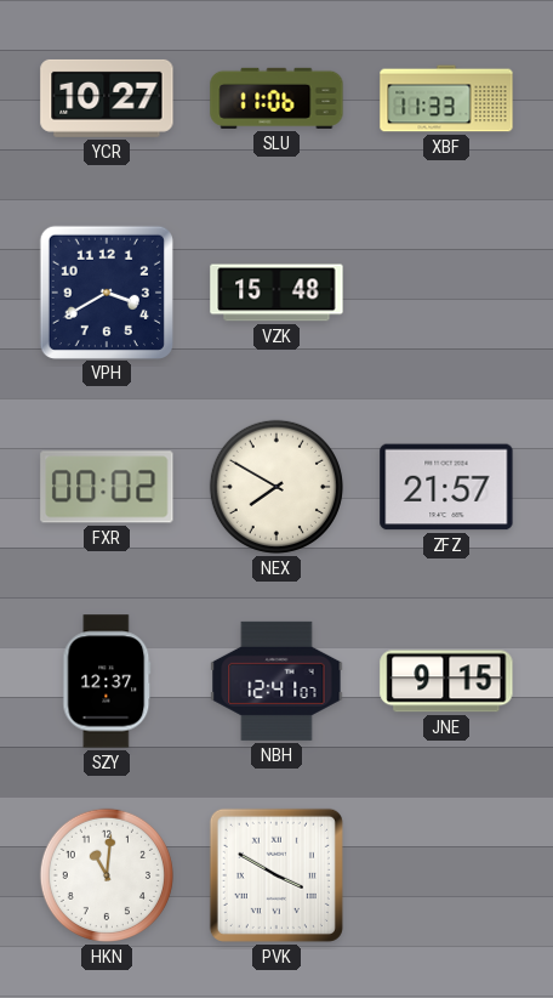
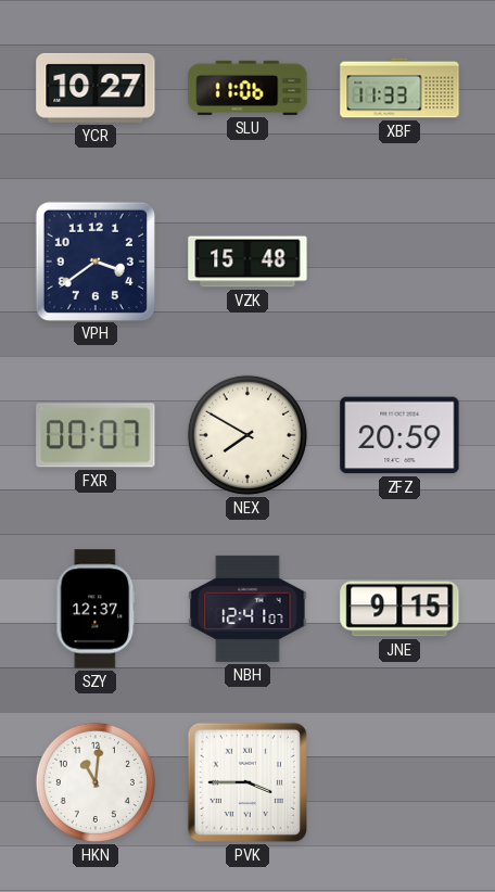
VPH: 3:40 -> 3:39 (94, 260)
FXR: 00:02 -> 00:07 (96, 435)
ZFZ: 21:57 -> 20:59 (399, 435)
PVK: 3:50 -> 3:45 (247, 782)
